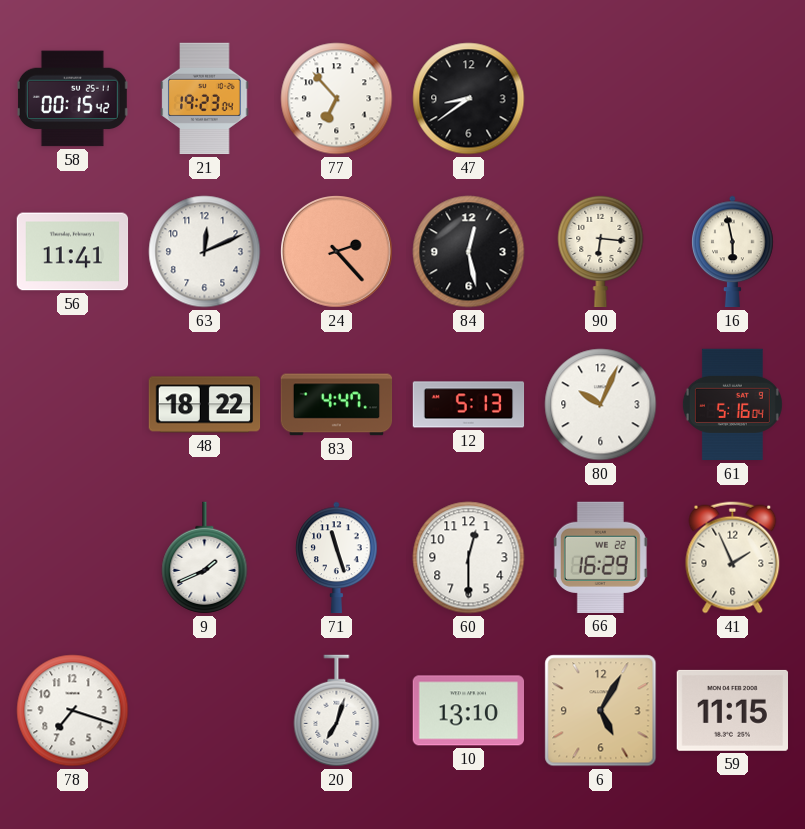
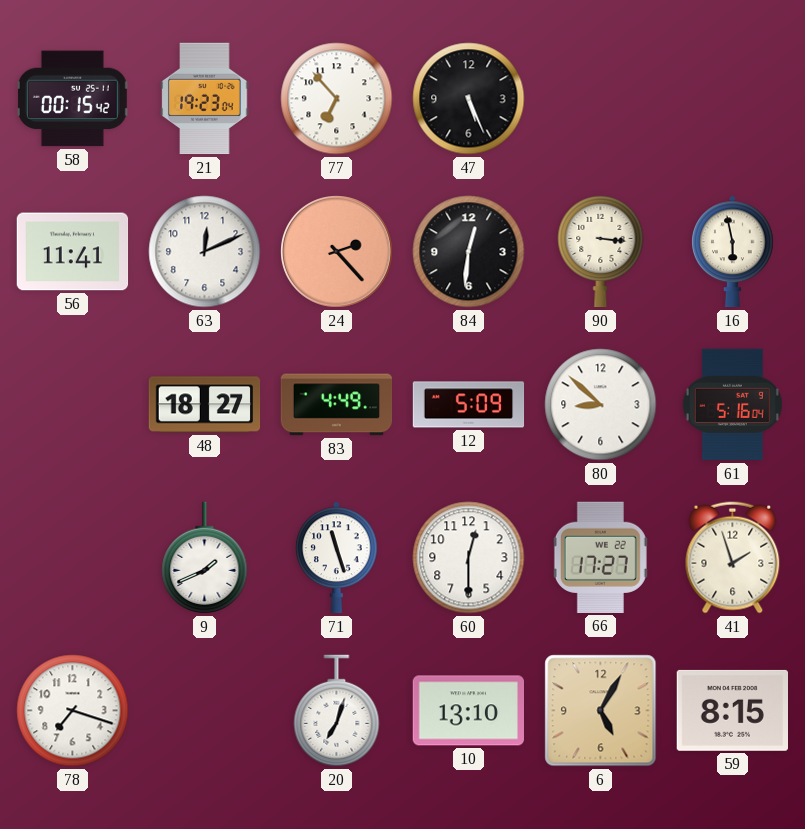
47: 8:39 -> 5:26 (469, 99)
84: 12:28 -> 12:31 (469, 252)
90: 6:16 -> 3:16 (601, 251)
48: 18:22 -> 18:27 (205, 405)
83: 4:47 -> 4:49 (337, 405)
12: 5:13 -> 5:09 (469, 405)
80: 10:04 -> 8:52 (601, 405)
66: 16:29 -> 17:27 (600, 557)
41: 1:56 -> 1:57 (733, 558)
59: 11:15 -> 8:15 (732, 710)
